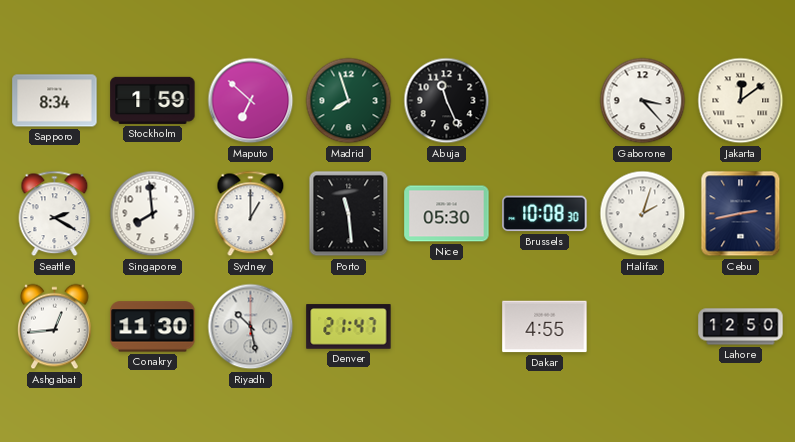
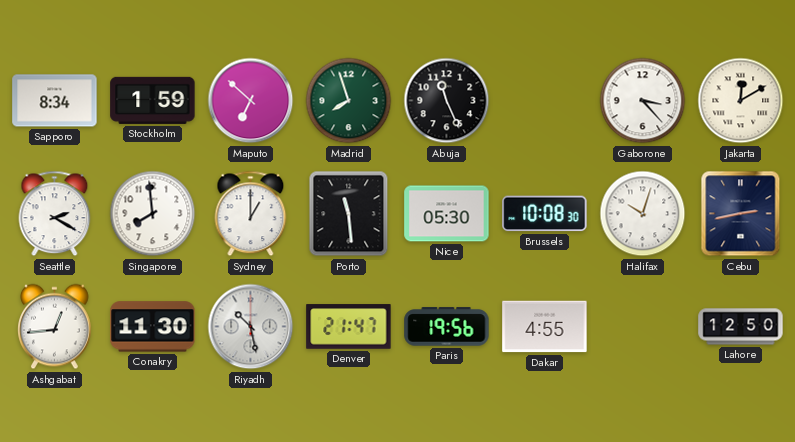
Jakarta: 12:09 -> 12:10 (741, 101)
Halifax: 2:03 -> 10:03 (643, 214)
Paris: none -> 19:56 (447, 327)
